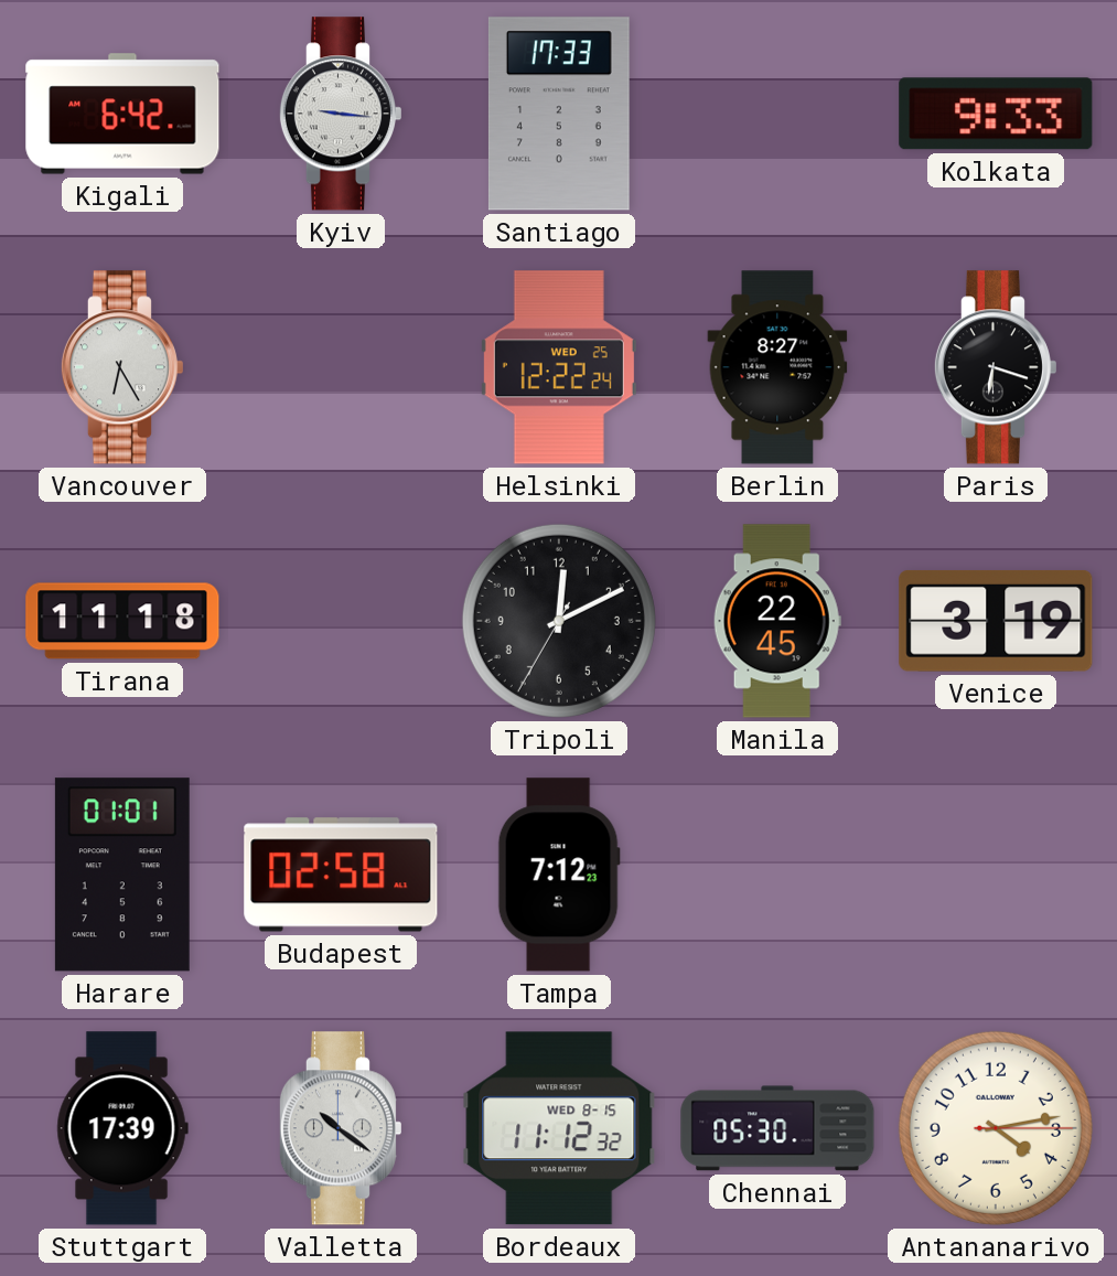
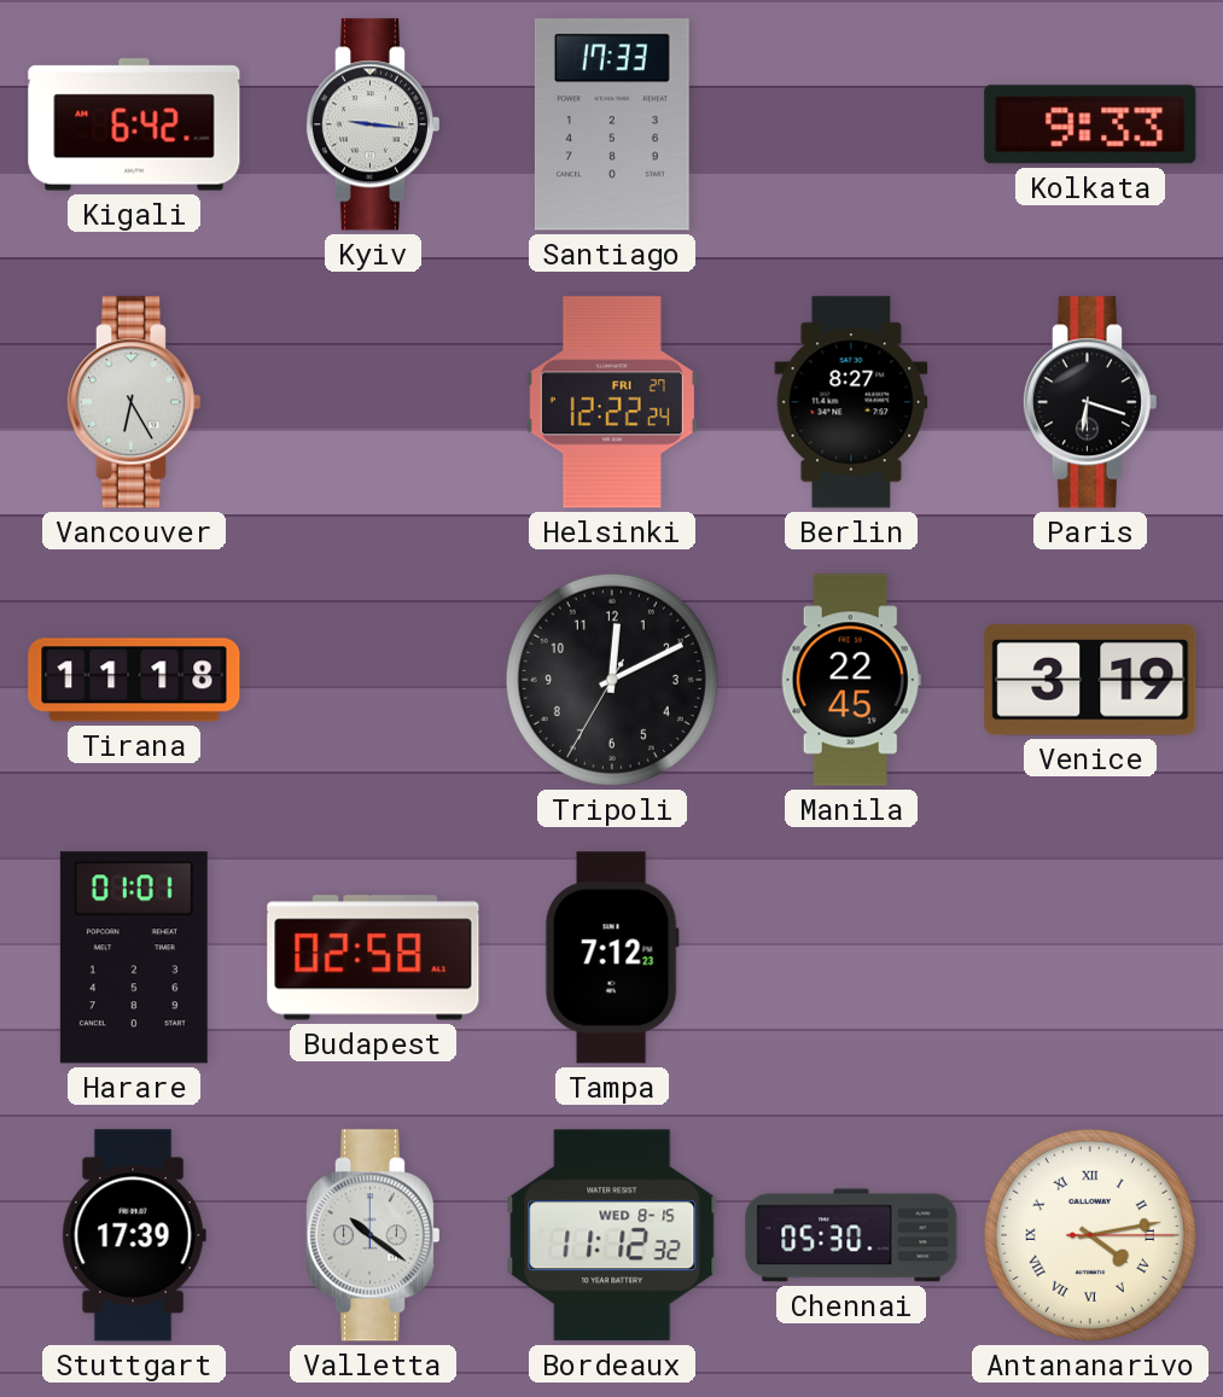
Helsinki date: WED 25 -> FRI 27 (612, 402)
Antananarivo numerals: Arabic -> Roman (1090, 1235)
